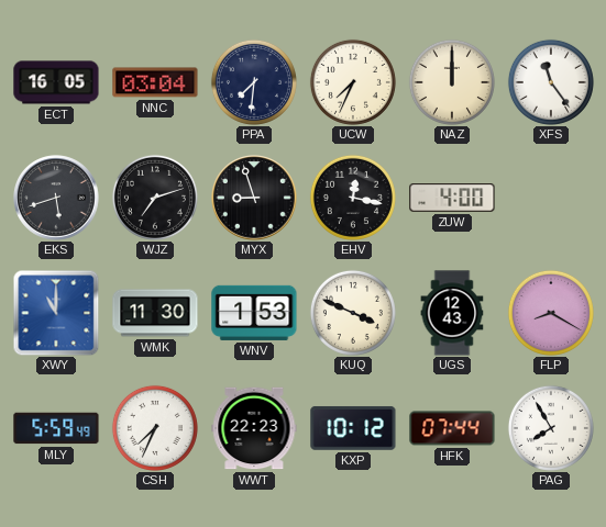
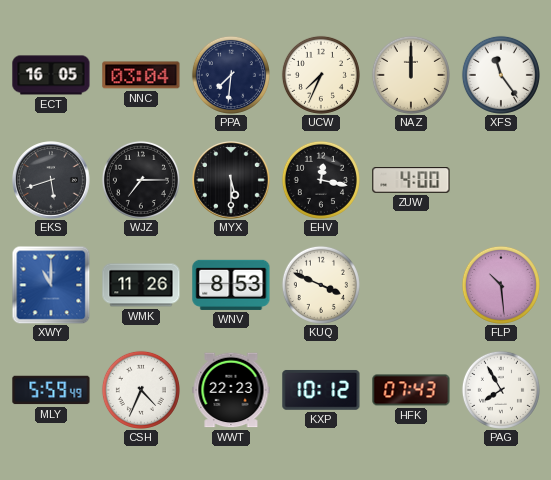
WJZ: 7:12 -> 7:15 (141, 180)
MYX: 8:57 -> 5:30 (231, 180)
WMK: 11:30 -> 11:26 (141, 285)
WNV: 1:53 -> 8:53 (231, 285)
UGS: 12:43 -> none (452, 313)
FLP: 8:20 -> 10:29 (501, 285)
CSH: 7:34 -> 4:34 (141, 390)
HFK: 07:44 -> 07:43 (411, 390)
